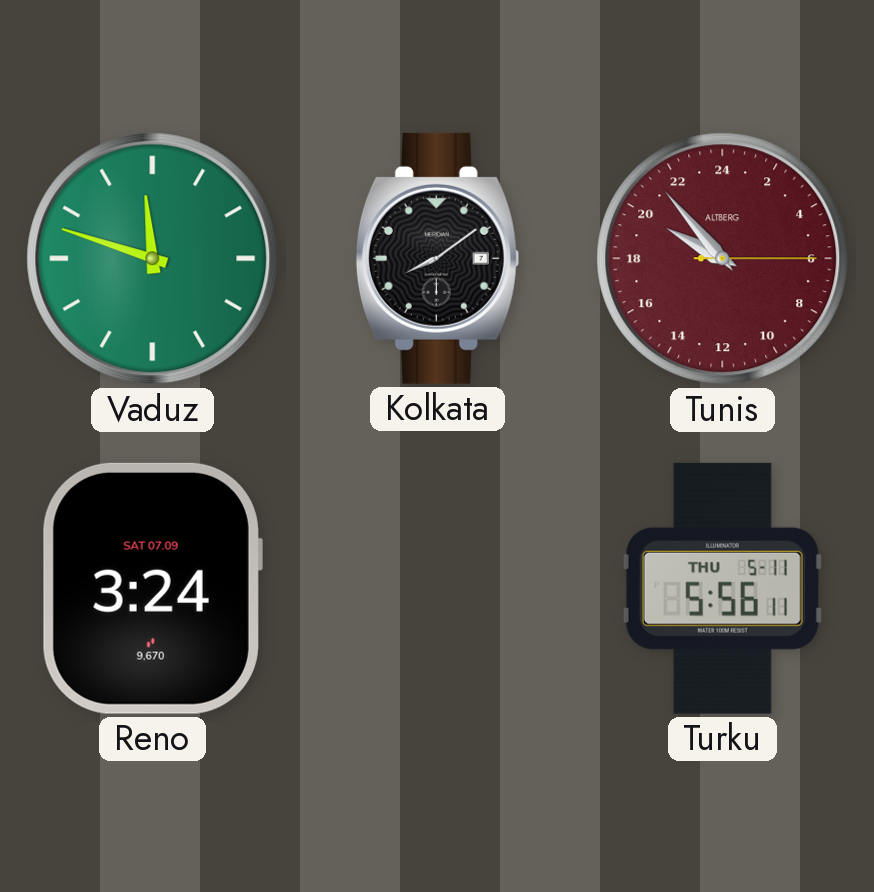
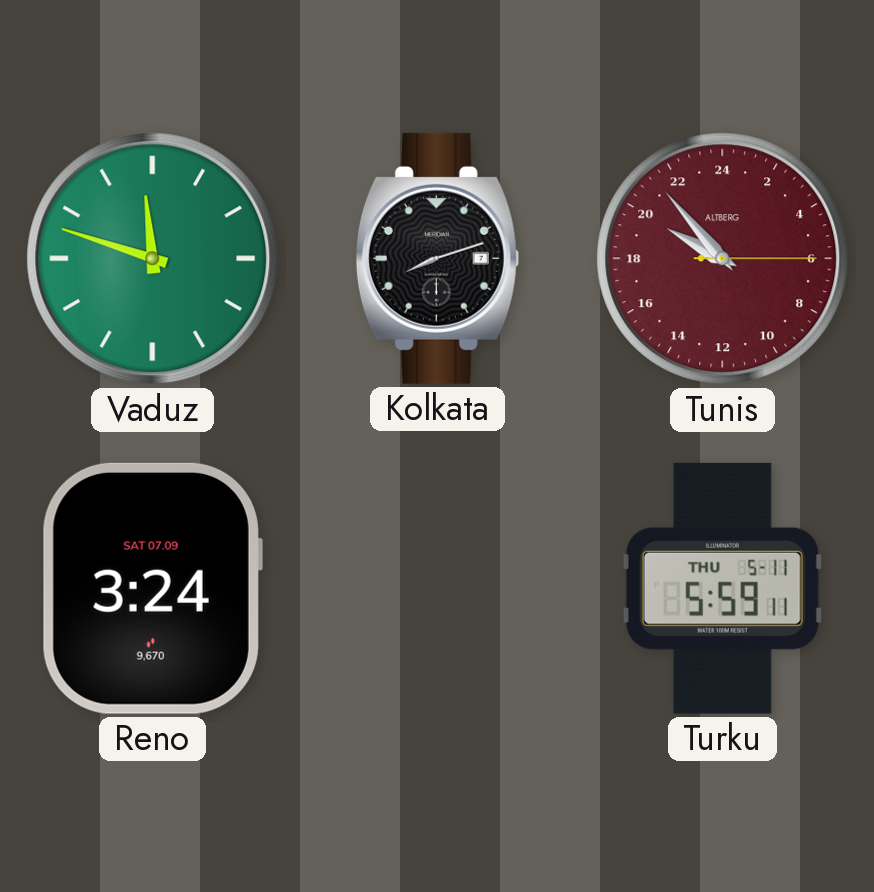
Kolkata: 8:09 -> 8:12 (437, 258)
Turku: 5:56 -> 5:59 (722, 588)
